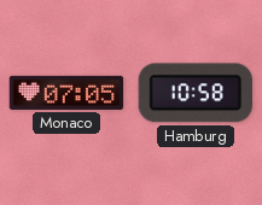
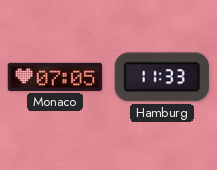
Hamburg: 10:58 -> 11:33 (162, 77)
